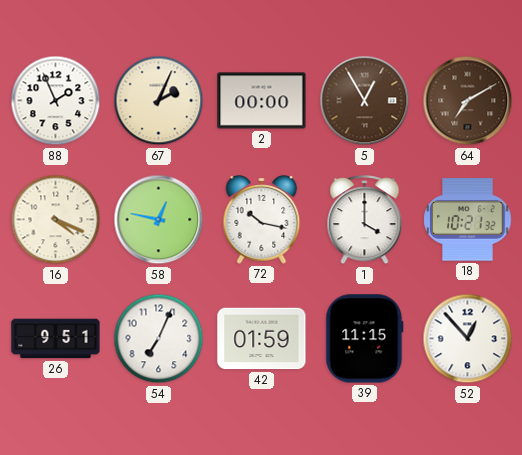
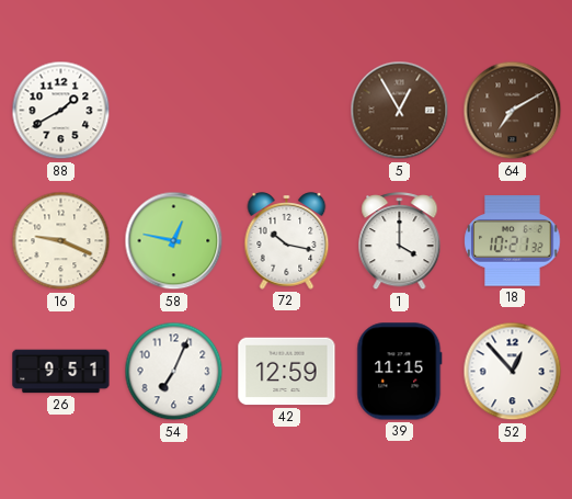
88: 1:56 -> 1:40 (61, 111)
67: 2:04 -> none (159, 101)
2: 00:00 -> none (262, 101)
16: 4:19 -> 9:19 (61, 241)
42: 01:59 -> 12:59 (287, 372)
